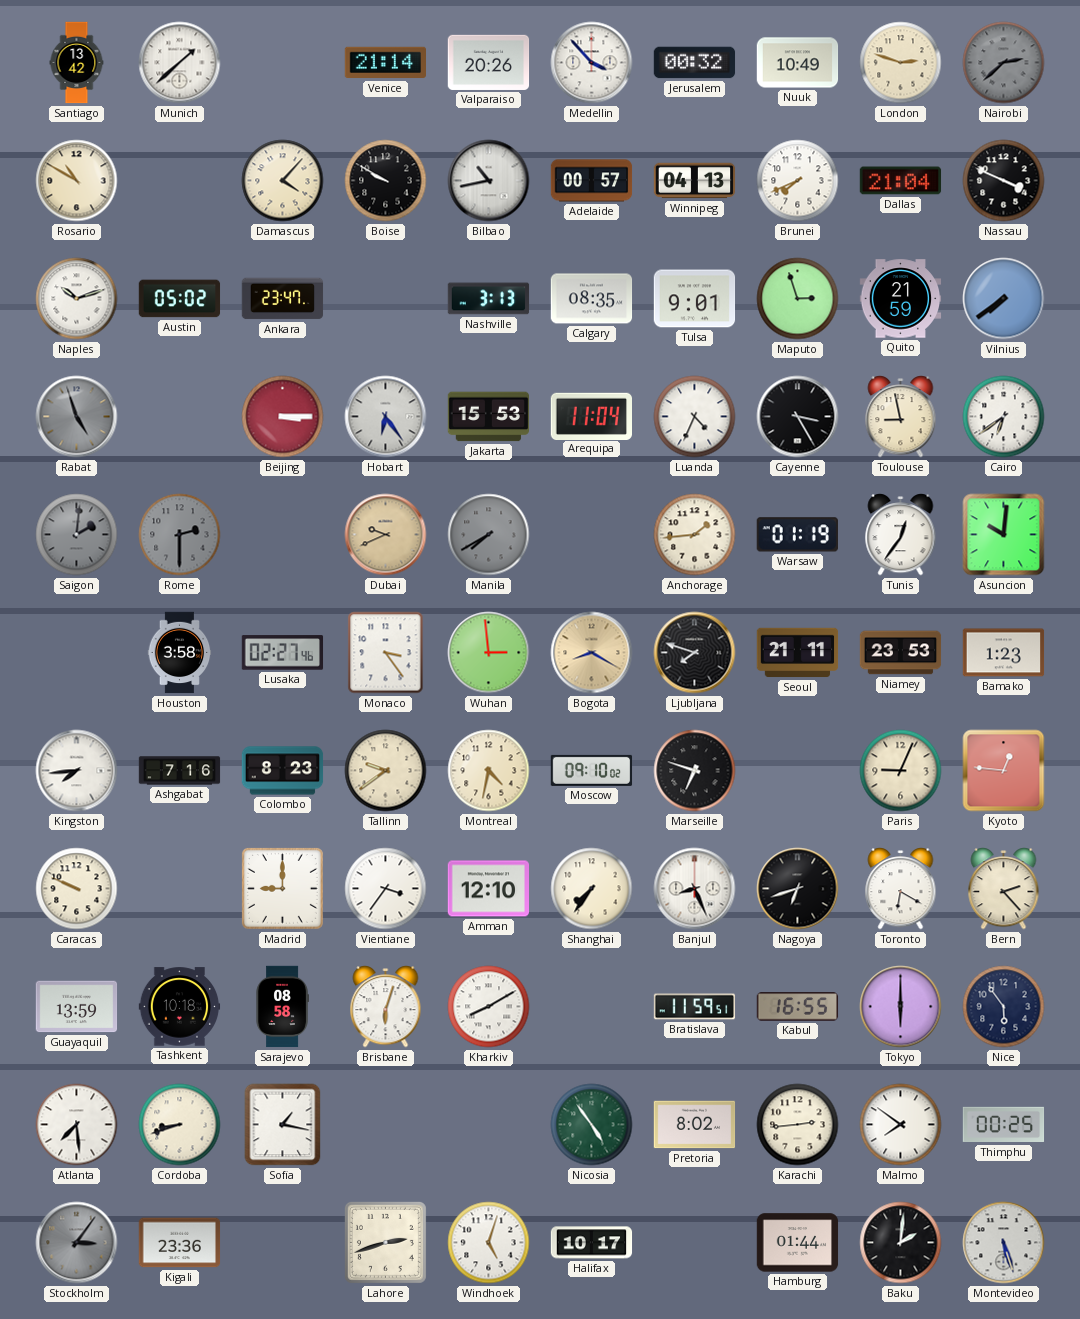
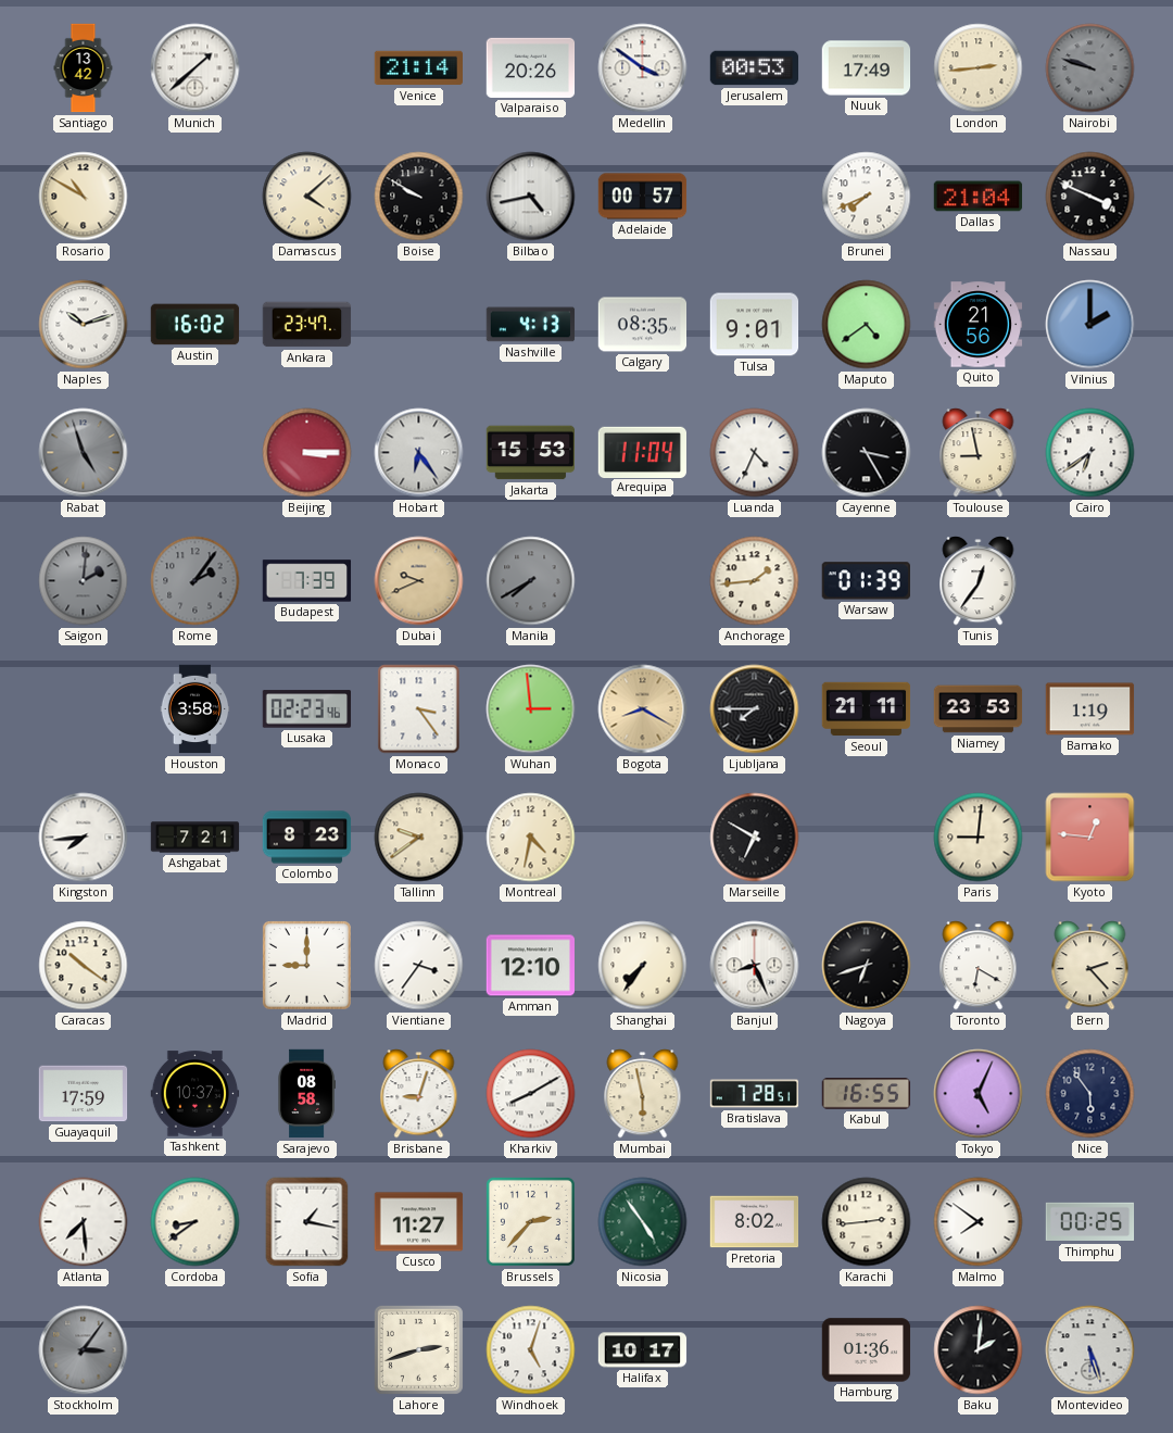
Medellin: 3:53 -> 3:51 (643, 68)
Jerusalem: 00:32 -> 00:53 (755, 68)
Nuuk: 10:49 -> 17:49 (867, 68)
London: 2:48 -> 2:44 (979, 68)
Nairobi: 2:38 -> 9:48 (1090, 68)
Damascus: 4:07 -> 4:08 (307, 197)
Bilbao: 10:43 -> 4:43 (531, 197)
Winnipeg: 04:13 -> none (695, 181)
Austin: 05:02 -> 16:02 (195, 325)
Nashville: 3:13 -> 4:13 (531, 325)
Maputo: 2:57 -> 4:39 (867, 325)
Quito: 21:59 -> 21:56 (979, 325)
Vilnius: 7:39 -> 2:00 (1090, 325)
Rome: 2:30 -> 2:06 (195, 581)
Budapest: none -> 7:39 (307, 581)
Warsaw: 01:19 -> 01:39 (866, 581)
Asuncion: 10:01 -> none (1004, 535)
Lusaka: 02:27 -> 02:23 (307, 709)
Ljubljana: 7:48 -> 7:45 (755, 709)
Bamako: 1:23 -> 1:19 (1090, 709)
Ashgabat: 7:16 -> 7:21 (195, 838)
Moscow: 09:10 -> none (592, 770)
Marseille: 6:48 -> 6:50 (755, 838)
Paris: 9:04 -> 9:01 (979, 838)
Caracas: 9:49 -> 10:21 (84, 966)
Guayaquil: 13:59 -> 17:59 (84, 1094)
Tashkent: 10:18 -> 10:37 (195, 1094)
Brisbane: 6:03 -> 9:03 (419, 1094)
Mumbai: none -> 5:58 (643, 1094)
Bratislava: 11:59 -> 7:28 (755, 1094)
Tokyo: 6:00 -> 5:04 (979, 1094)
Cordoba: 8:42 -> 8:39 (195, 1222)
Cusco: none -> 11:27 (419, 1222)
Brussels: none -> 2:37 (530, 1221)
Kigali: 23:36 -> none (180, 1243)
Hamburg: 01:44 -> 01:36 (867, 1350)
